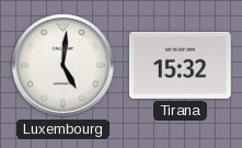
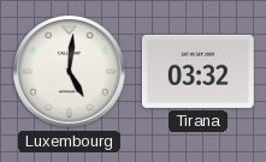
Tirana: 15:32 -> 03:32 (197, 71)
